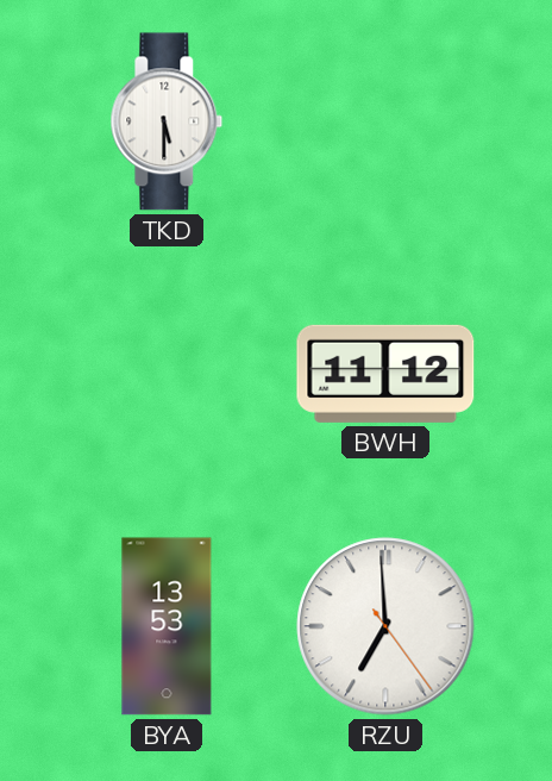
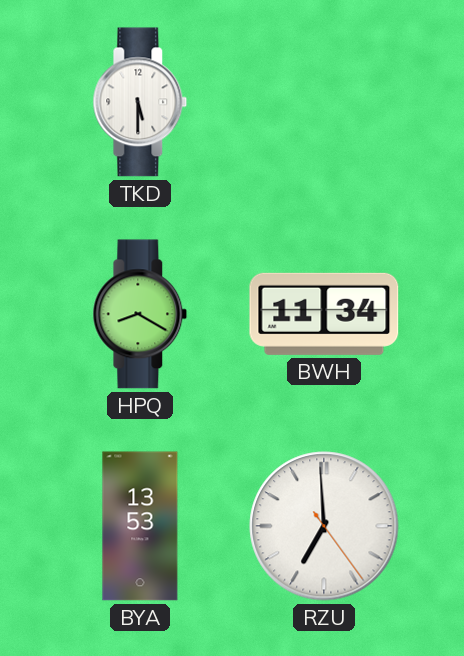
HPQ: none -> 8:20 (140, 314)
BWH: 11:12 -> 11:34 (324, 314)
